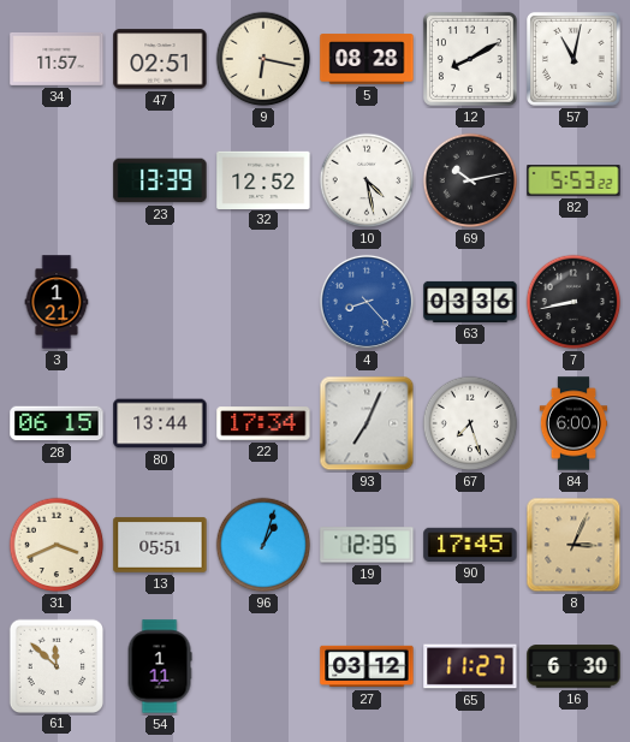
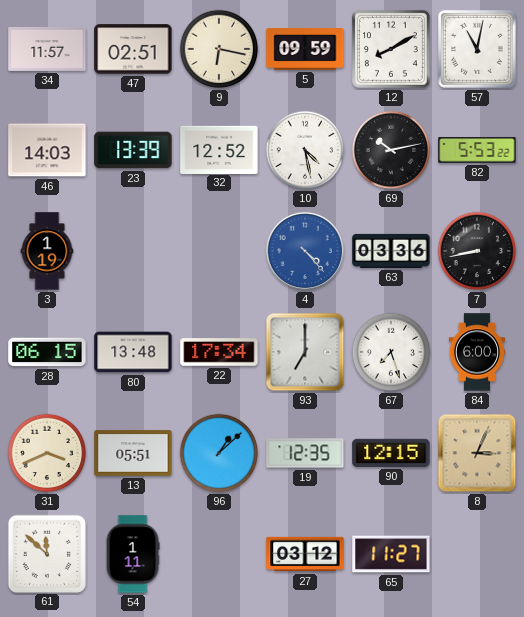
5: 08:28 -> 09:59 (305, 49)
46: none -> 14:03 (47, 150)
3: 1:21 -> 1:19 (47, 251)
4: 8:23 -> 4:23 (305, 251)
80: 13:44 -> 13:48 (133, 352)
93: 7:04 -> 7:00 (305, 352)
96: 1:03 -> 1:08 (219, 453)
90: 17:45 -> 12:15 (391, 453)
16: 6:30 -> none (573, 666)
